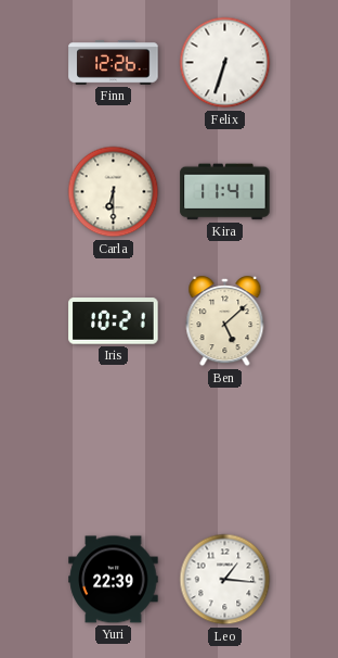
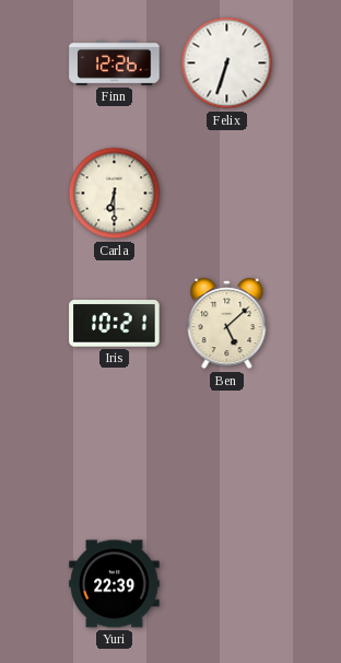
Kira: 11:41 -> none (225, 192)
Leo: 1:16 -> none (225, 580)
